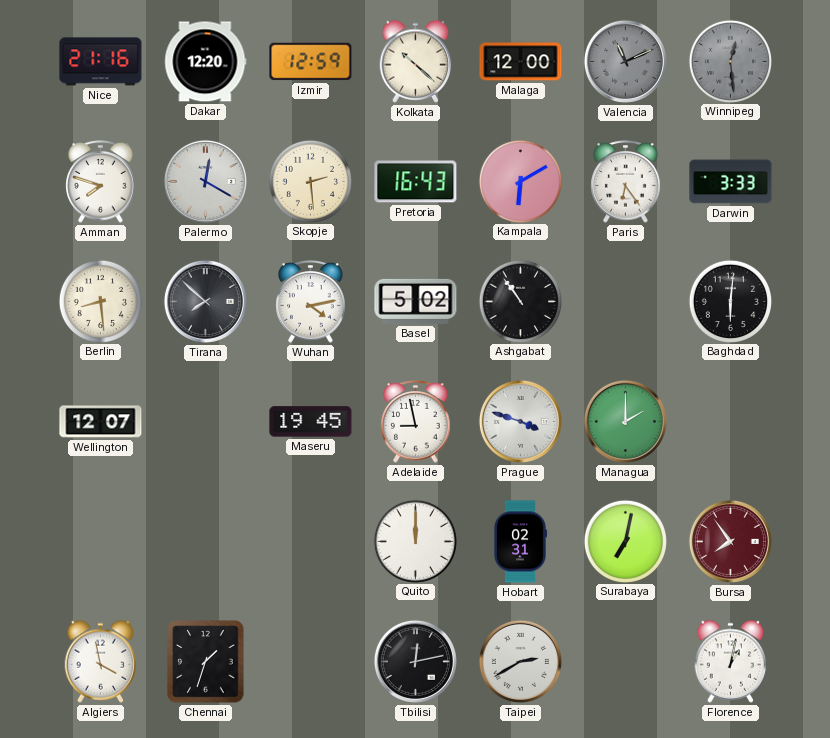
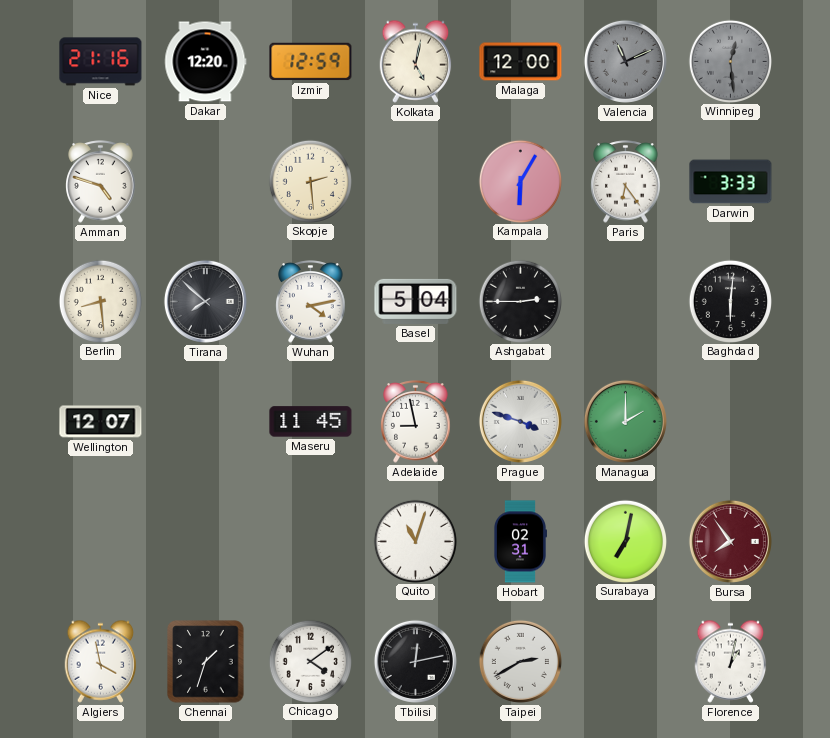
Kolkata: 10:22 -> 5:02 (416, 61)
Amman: 7:48 -> 4:48 (101, 182)
Palermo: 12:20 -> none (205, 181)
Pretoria: 16:43 -> none (416, 182)
Kampala: 6:10 -> 6:05 (520, 181)
Basel: 5:02 -> 5:04 (416, 301)
Ashgabat: 10:54 -> 2:45 (520, 301)
Maseru: 19:45 -> 11:45 (311, 422)
Quito: 12:00 -> 11:03 (415, 541)
Chicago: none -> 4:09 (310, 661)
